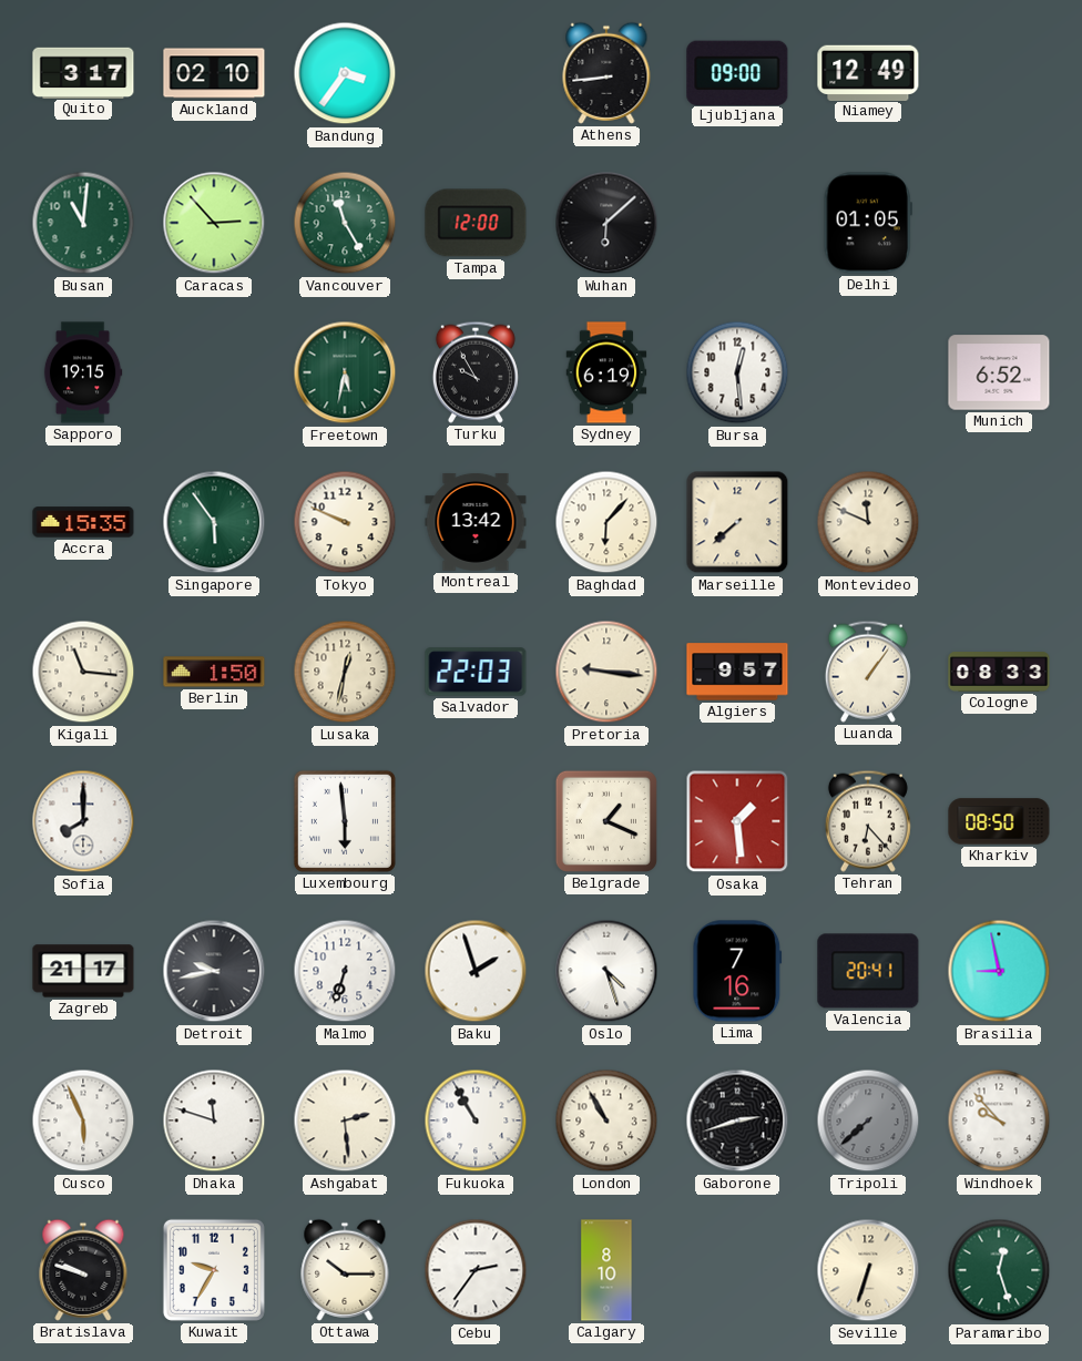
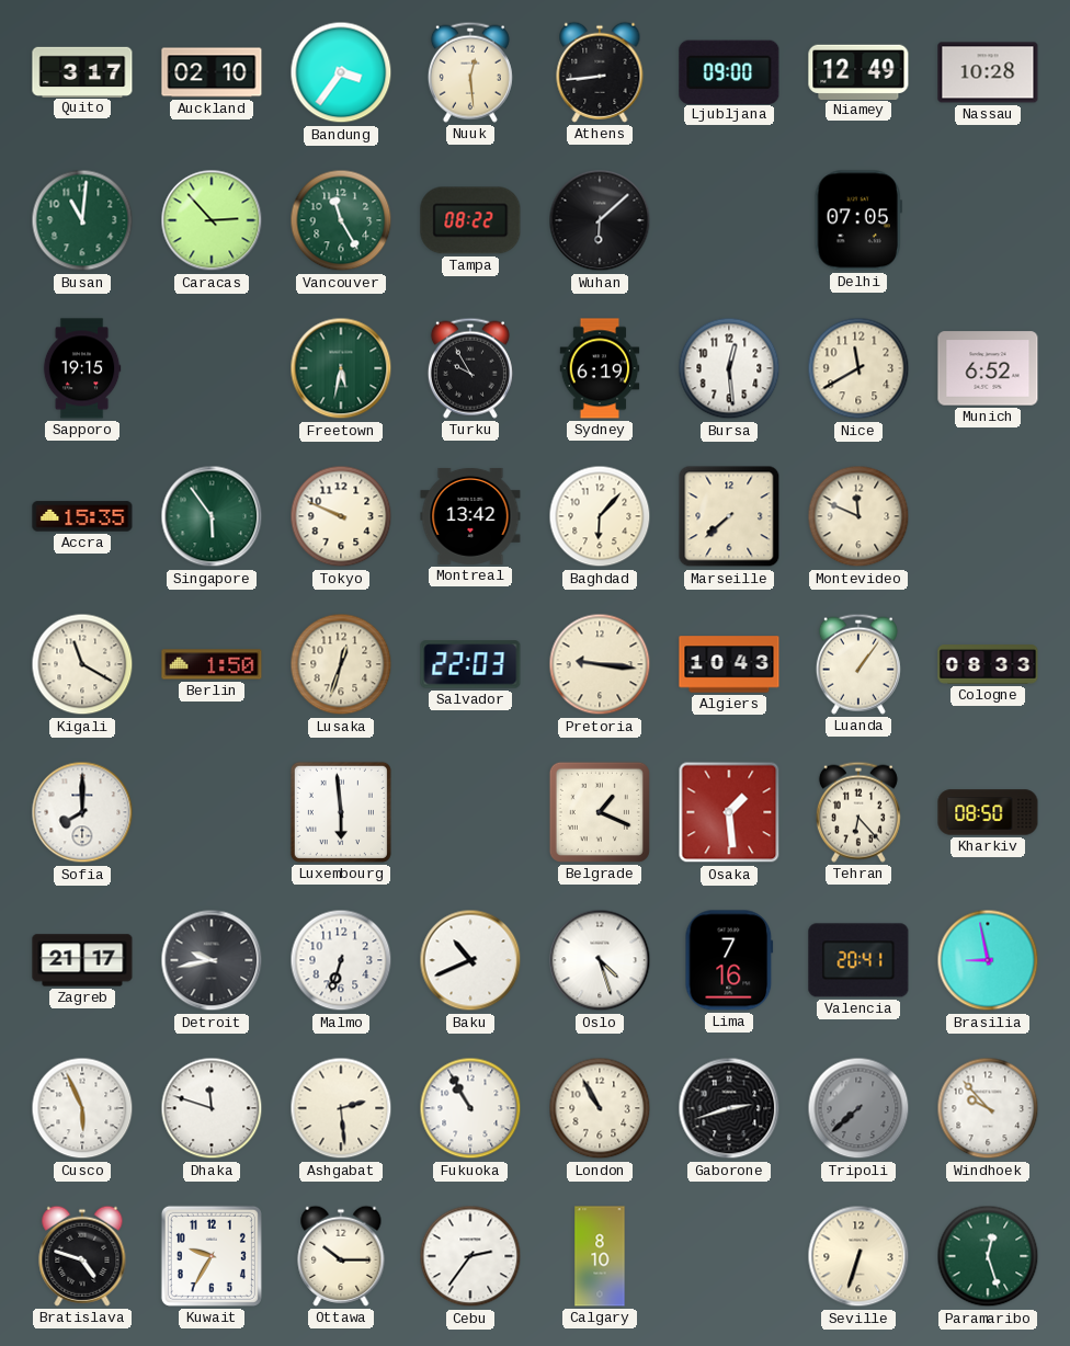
Nuuk: none -> 12:29 (470, 72)
Nassau: none -> 10:28 (988, 72)
Tampa: 12:00 -> 08:22 (470, 220)
Delhi: 01:05 -> 07:05 (858, 220)
Nice: none -> 11:40 (858, 368)
Kigali: 11:16 -> 11:20 (82, 664)
Lusaka: 12:32 -> 12:33 (341, 664)
Algiers: 9:57 -> 10:43 (729, 664)
Baku: 1:57 -> 10:41 (470, 960)
Bratislava: 9:48 -> 4:48 (82, 1256)
